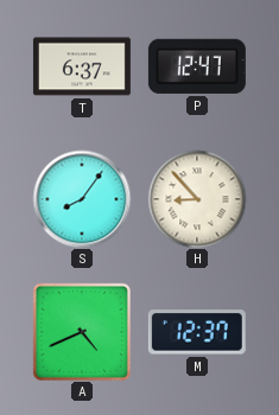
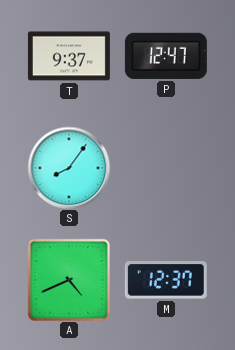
T: 6:37 -> 9:37 (69, 56)
H: 8:53 -> none (197, 199)
